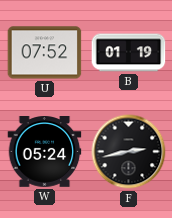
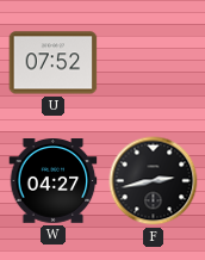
B: 01:19 -> none (129, 53)
W: 05:24 -> 04:27 (54, 181)
